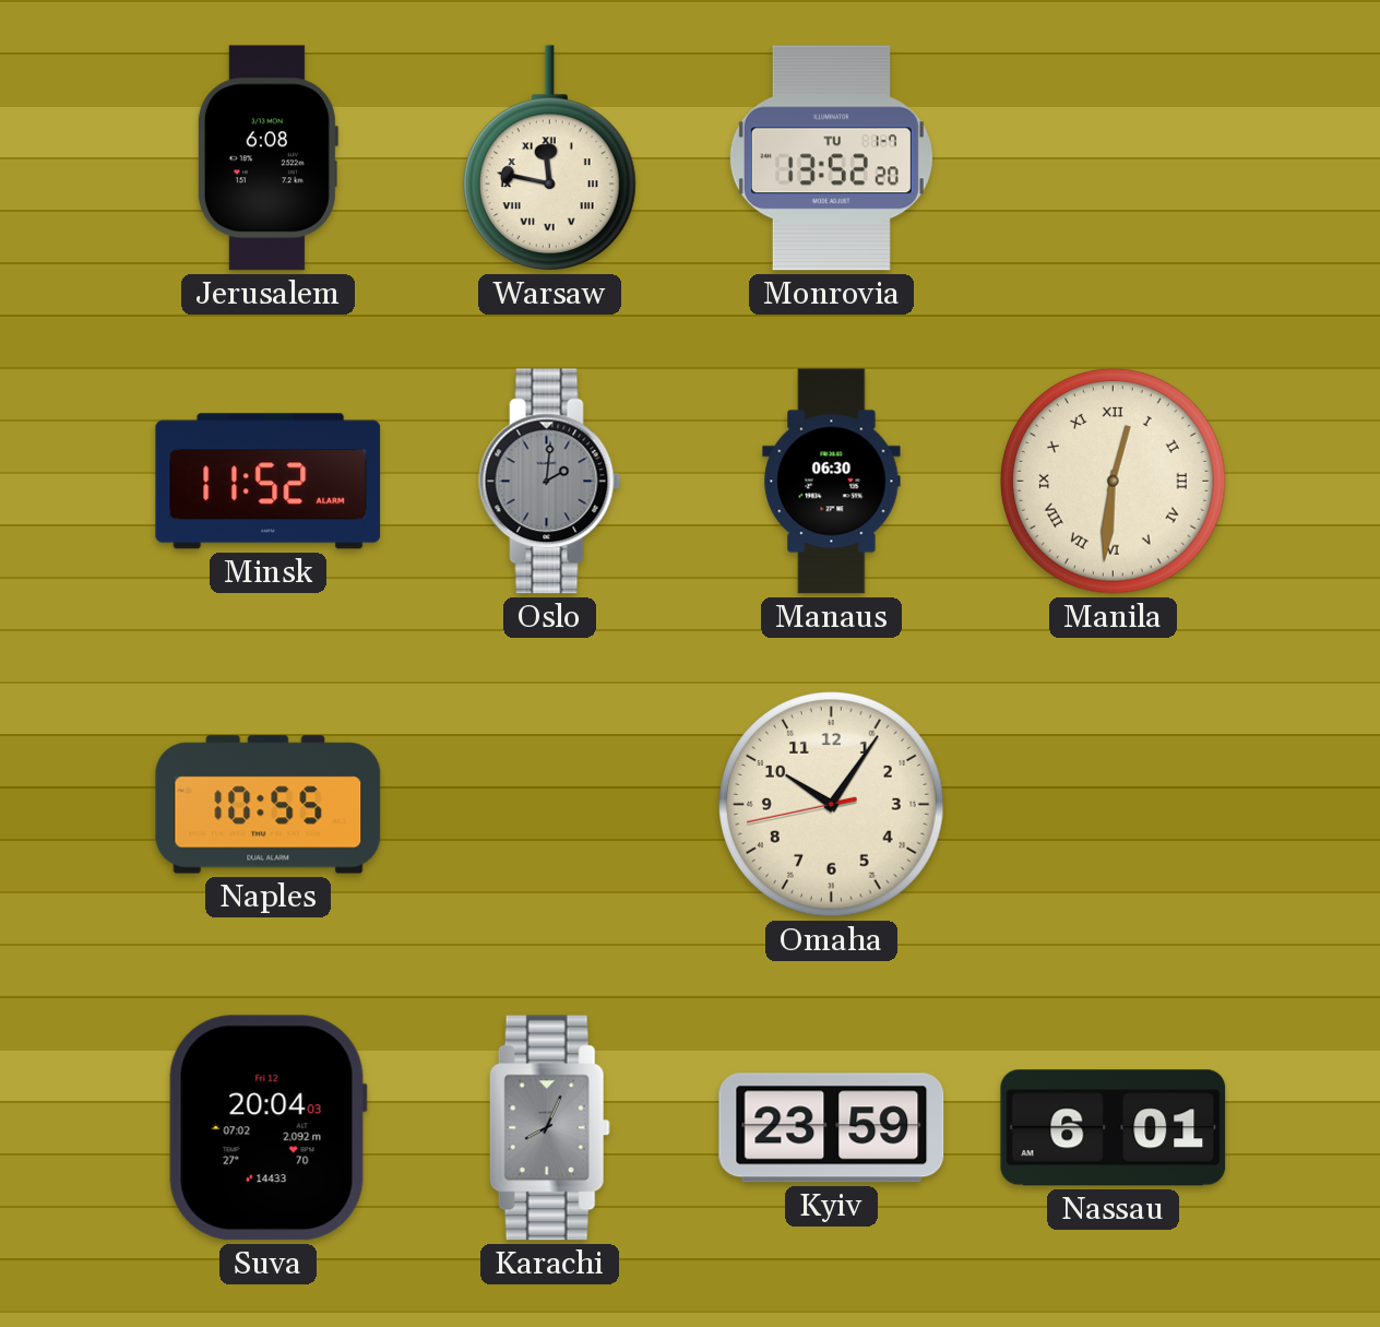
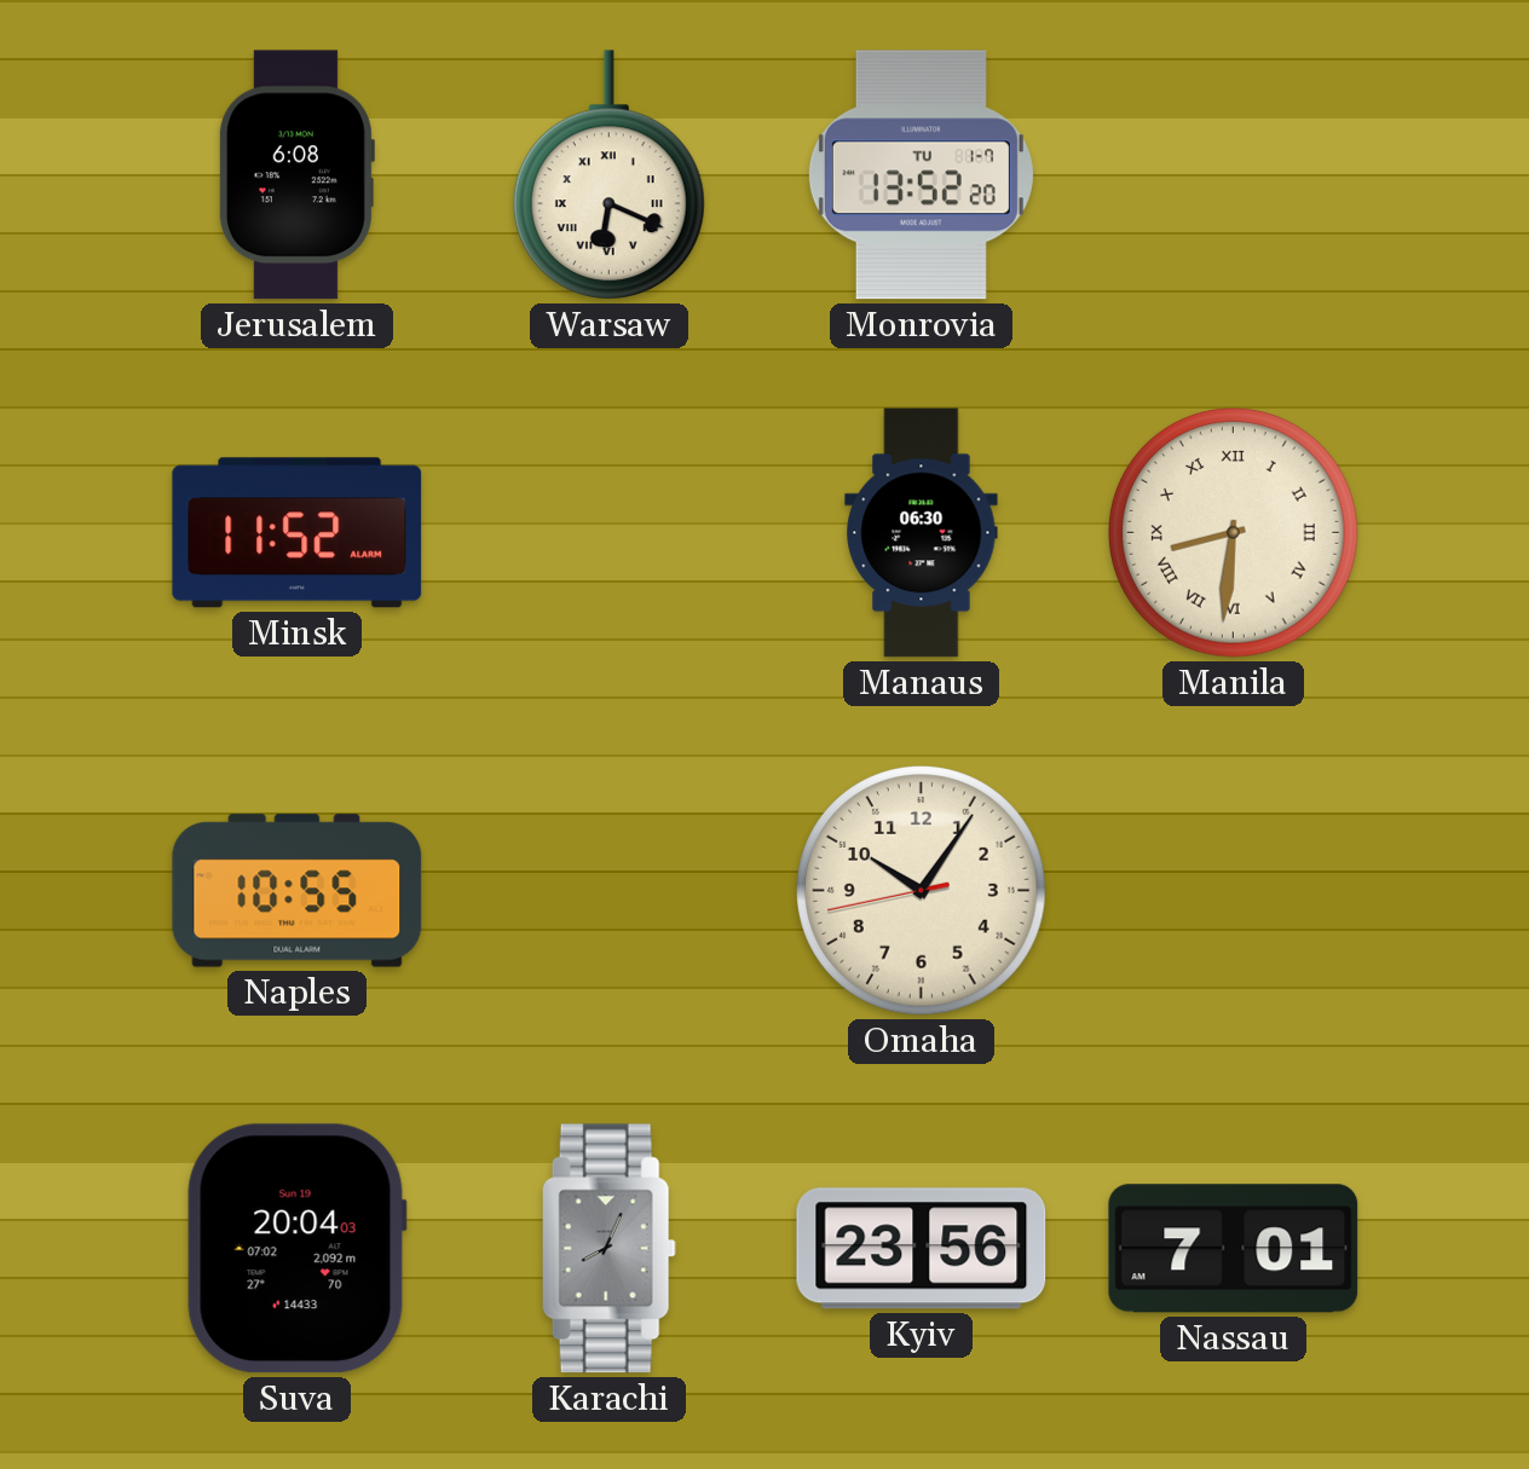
Warsaw: 11:47 -> 6:19 (608, 175)
Oslo: 2:01 -> none (550, 482)
Manila: 12:31 -> 8:31 (1234, 533)
Suva date: Fri 12 -> Sun 19 (296, 1249)
Kyiv: 23:59 -> 23:56 (922, 1249)
Nassau: 6:01 -> 7:01 (1234, 1249)
